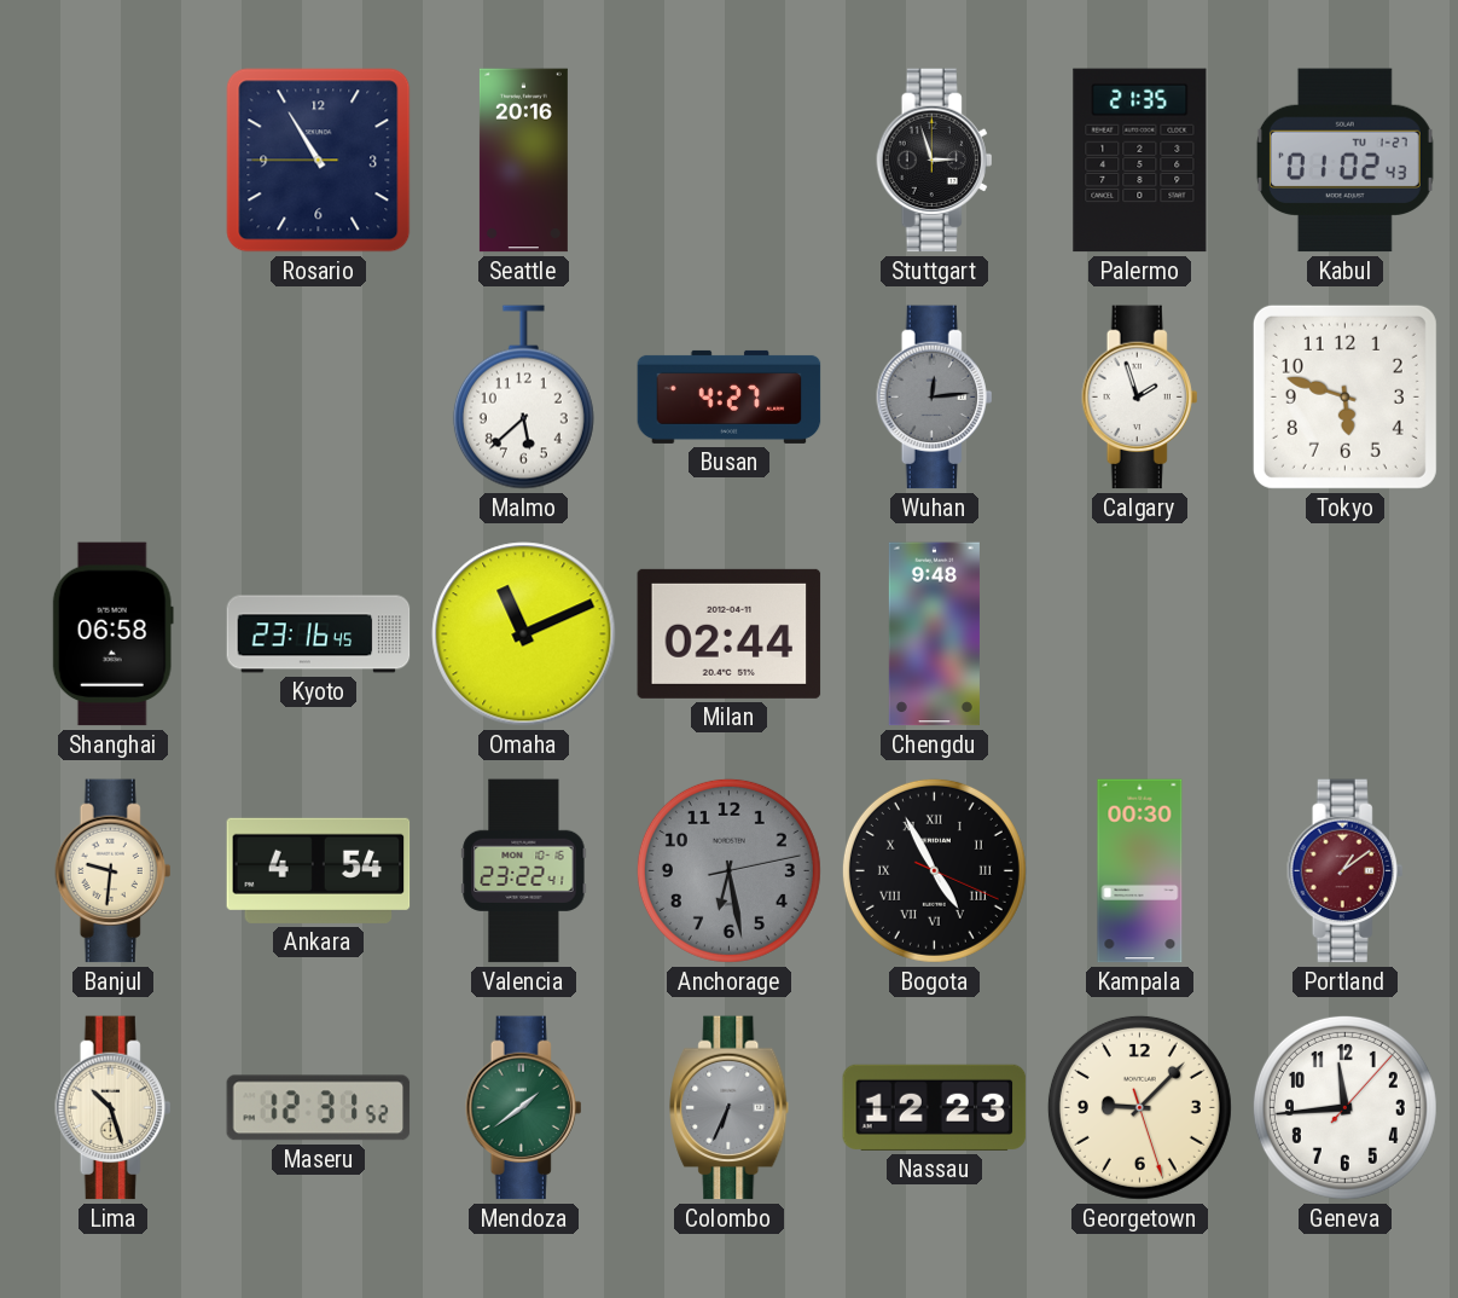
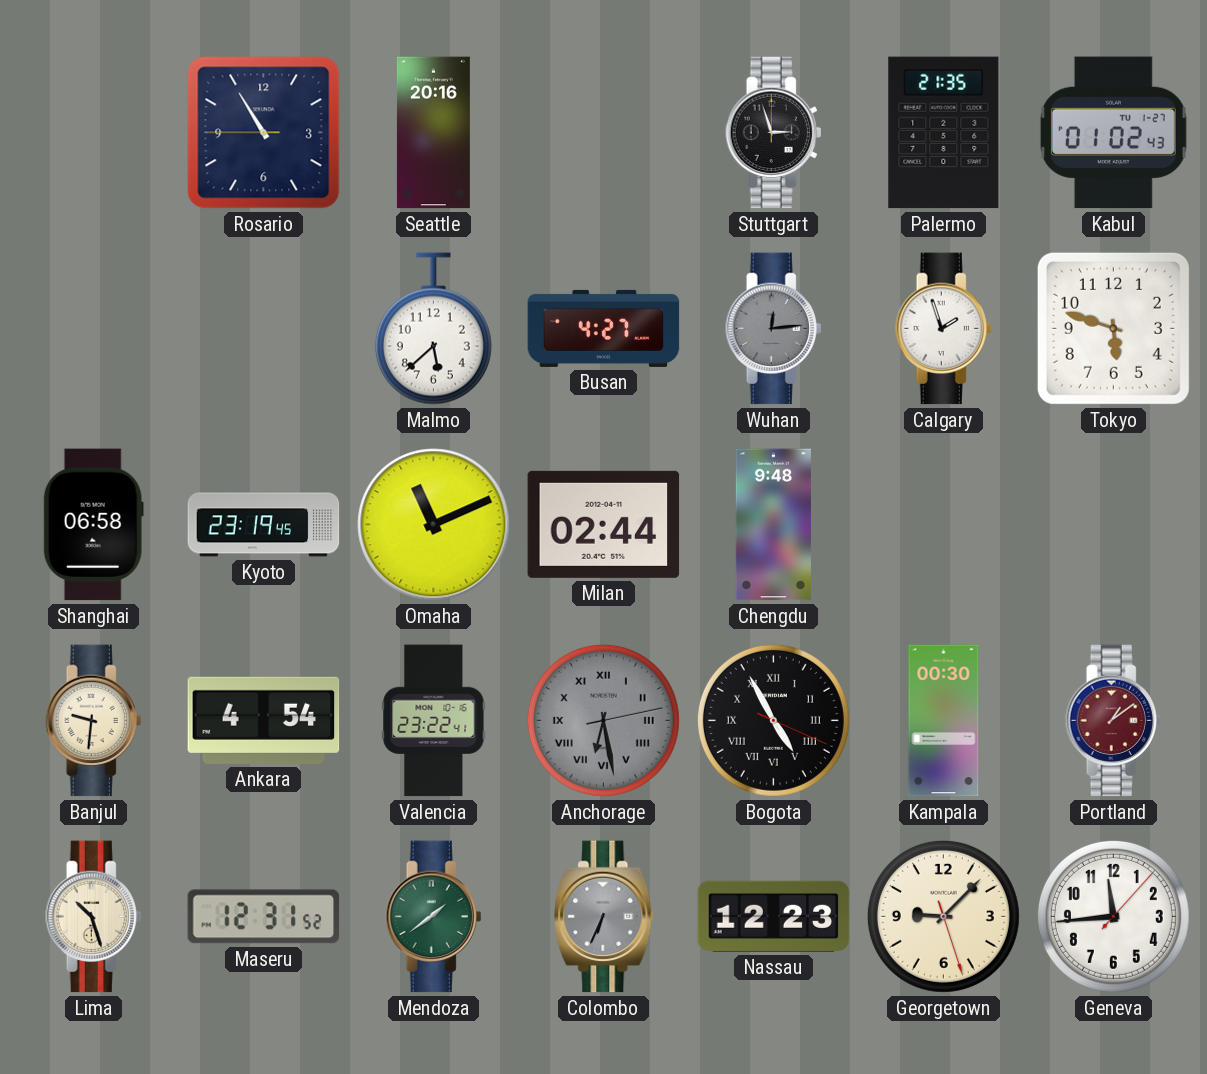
Kyoto: 23:16 -> 23:19 (264, 525)
Anchorage numerals: Arabic -> Roman (603, 720)
